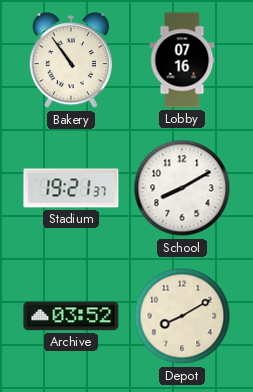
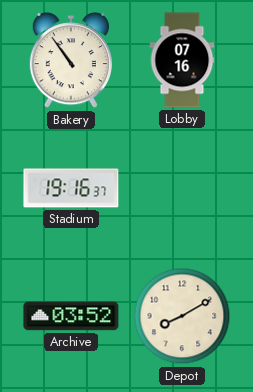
Stadium: 19:21 -> 19:16 (71, 188)
School: 8:10 -> none (182, 188)
